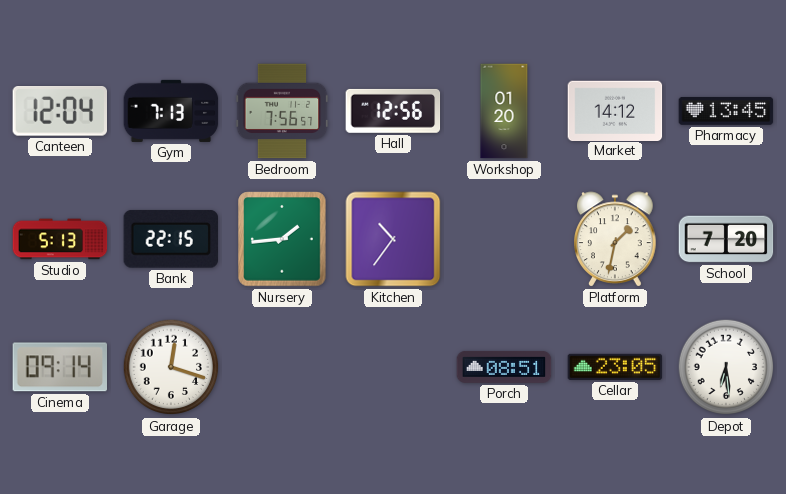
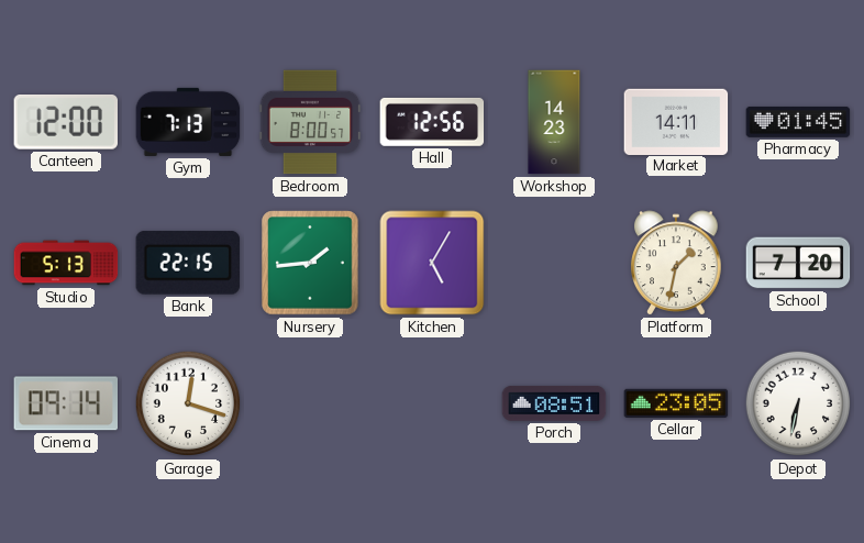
Canteen: 12:04 -> 12:00 (66, 123)
Bedroom: 7:56 -> 8:00 (310, 122)
Workshop: 01:20 -> 14:23 (554, 122)
Market: 14:12 -> 14:11 (676, 121)
Pharmacy: 13:45 -> 01:45 (798, 122)
Kitchen: 10:36 -> 5:05 (432, 263)
Depot: 6:29 -> 6:32 (798, 403)
